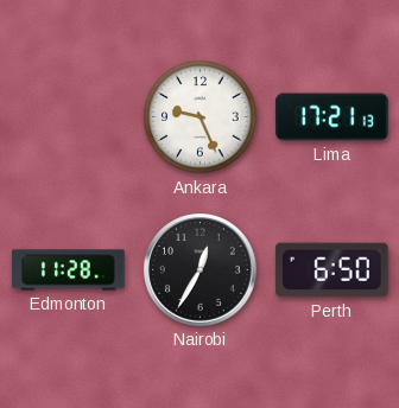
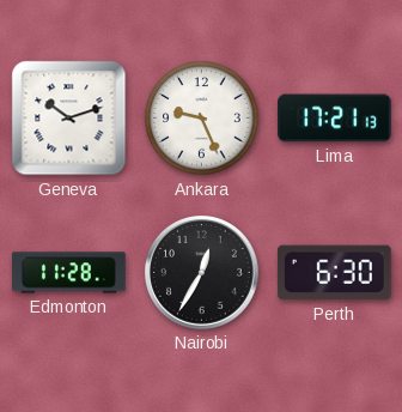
Geneva: none -> 10:12 (69, 119)
Perth: 6:50 -> 6:30 (334, 273)
